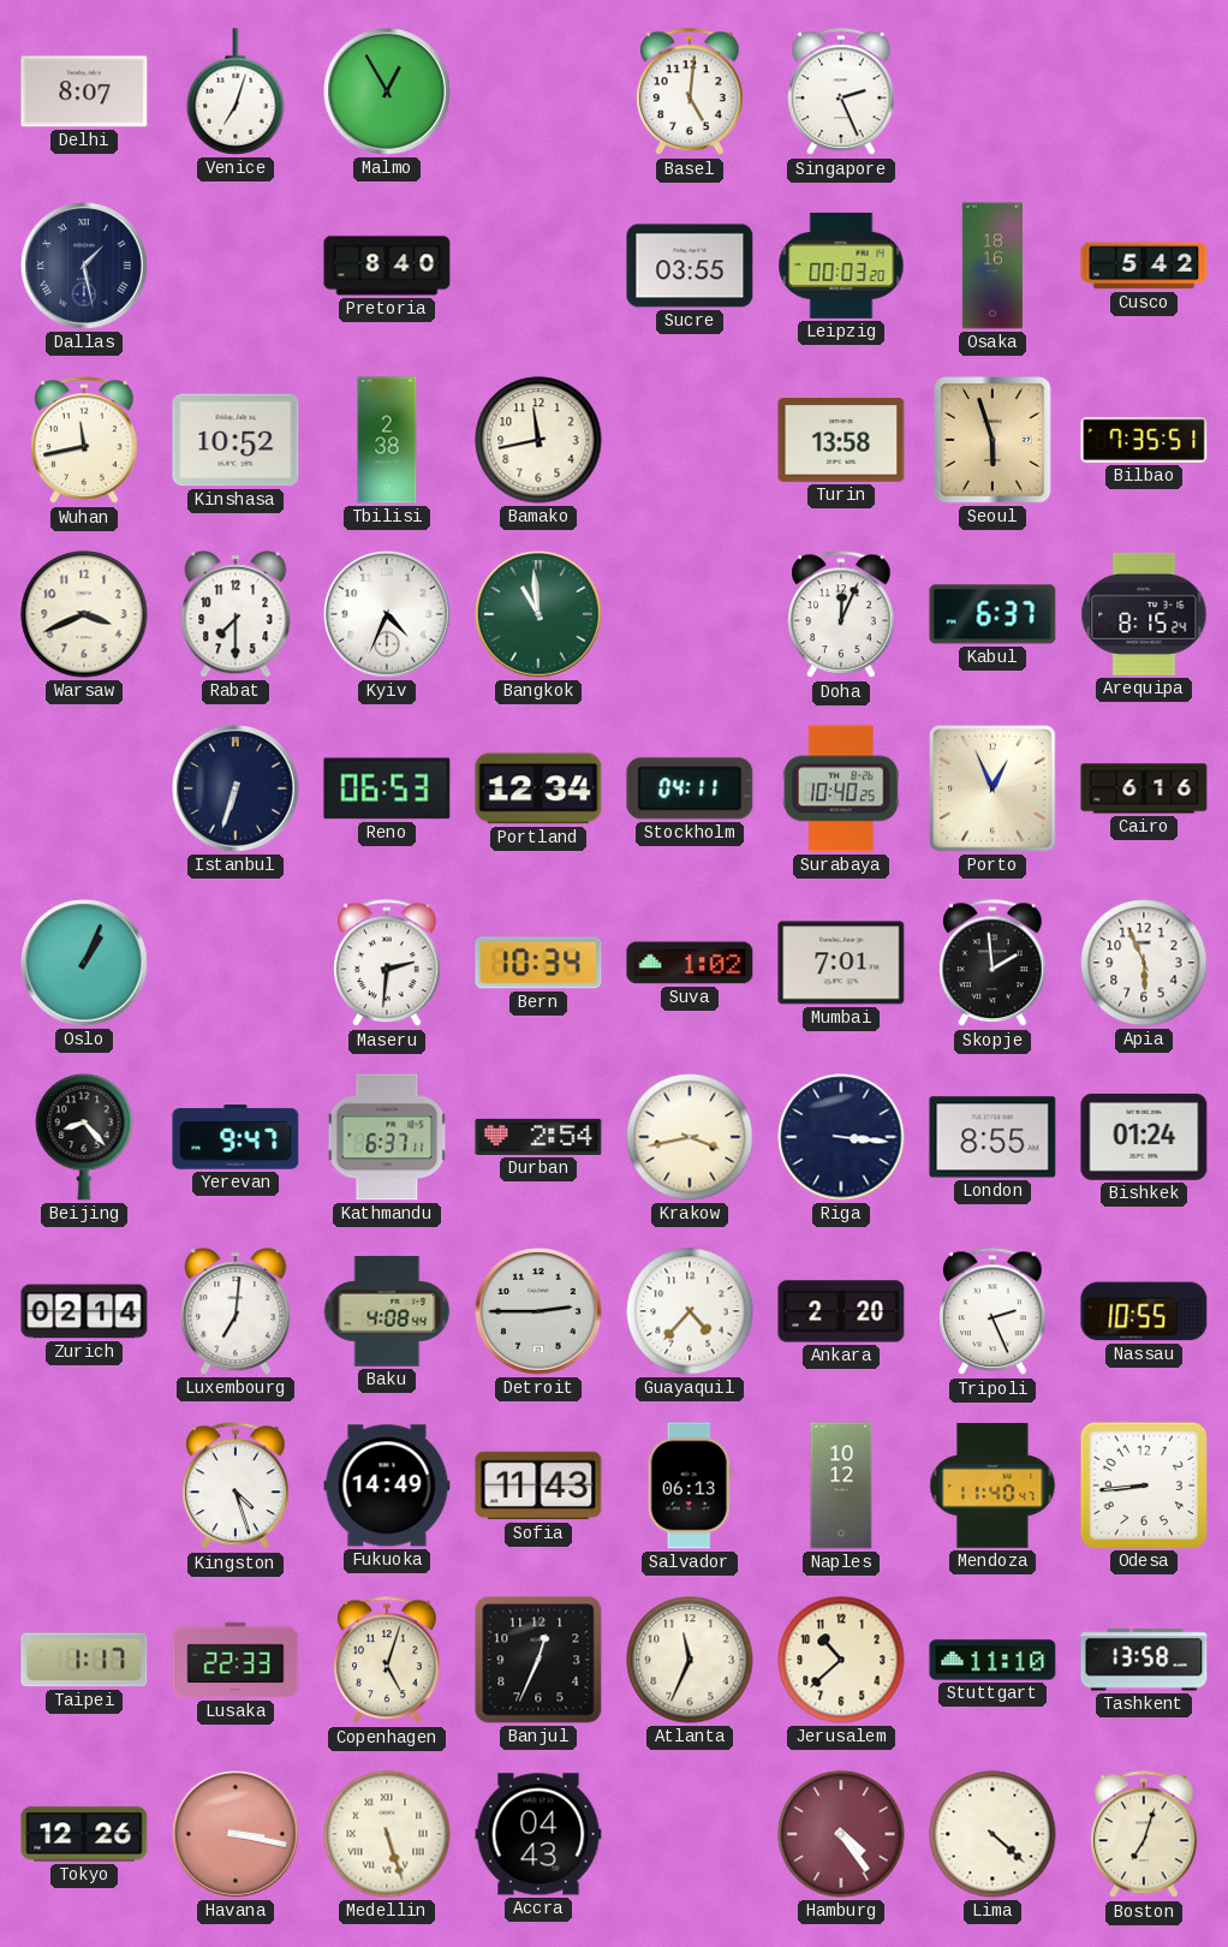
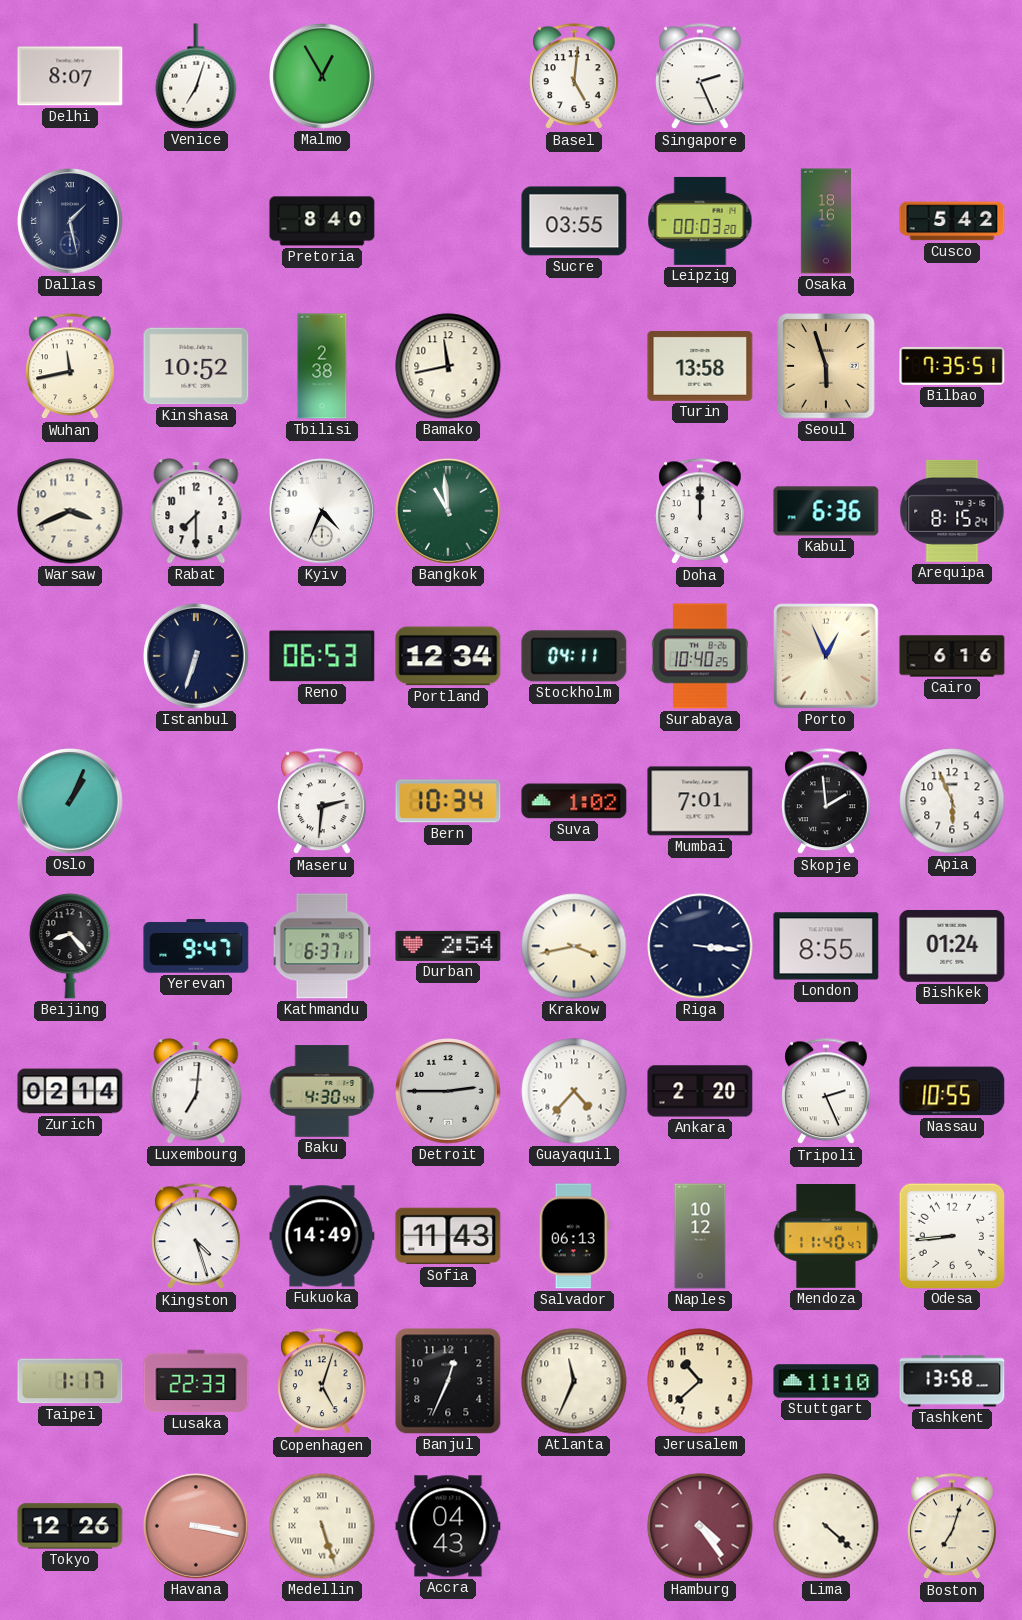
Doha: 12:04 -> 12:00 (700, 512)
Kabul: 6:37 -> 6:36 (826, 511)
Baku: 4:08 -> 4:30 (322, 1091)
